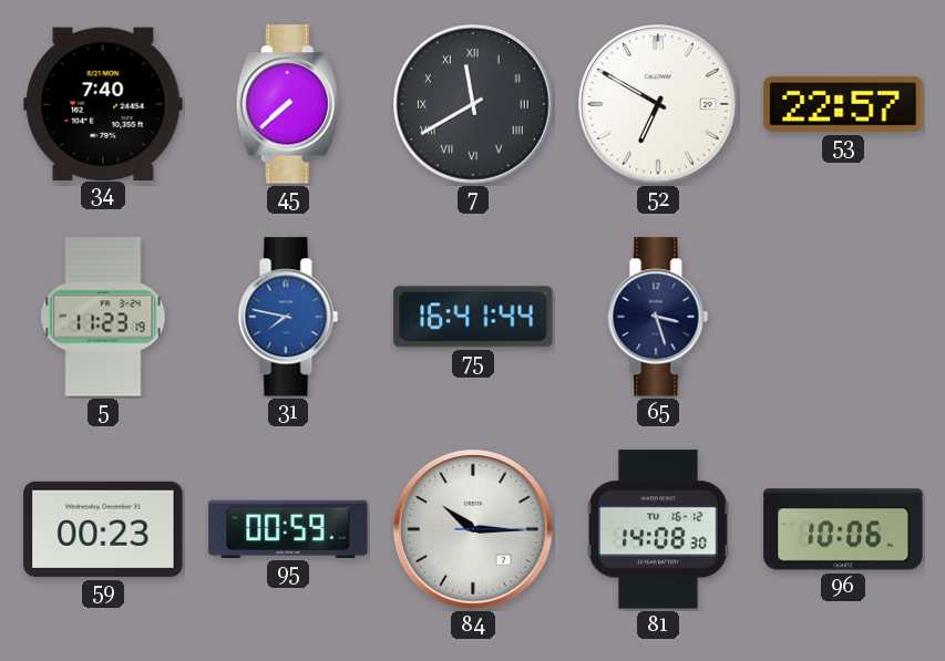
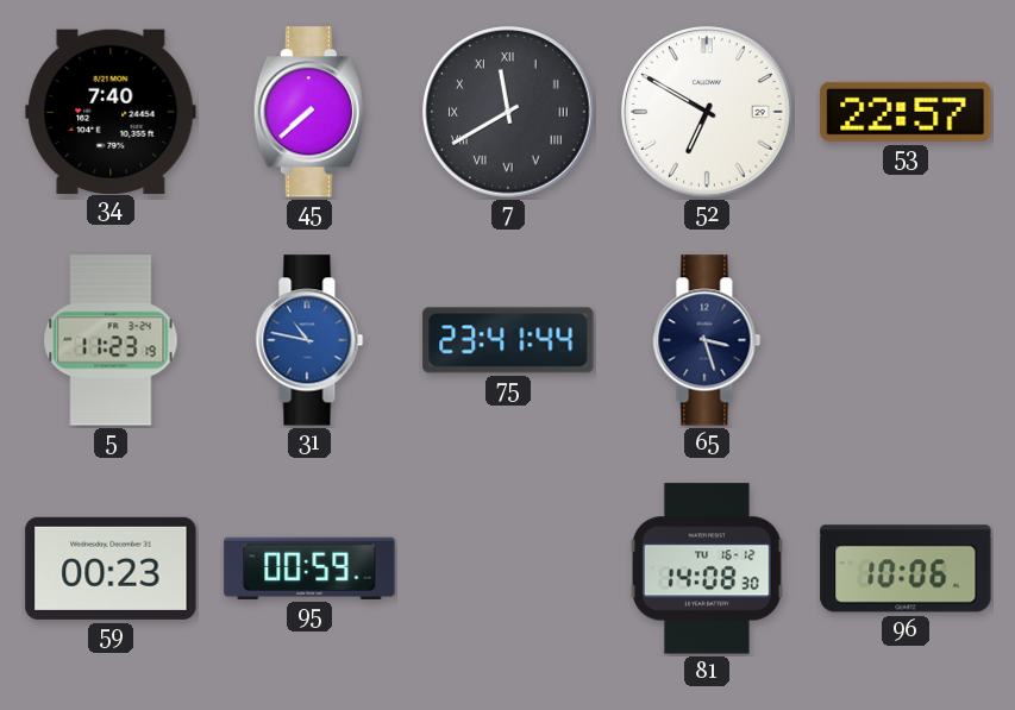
31: 7:47 -> 10:47 (309, 340)
75: 16:41 -> 23:41 (508, 340)
84: 10:15 -> none (473, 529)
